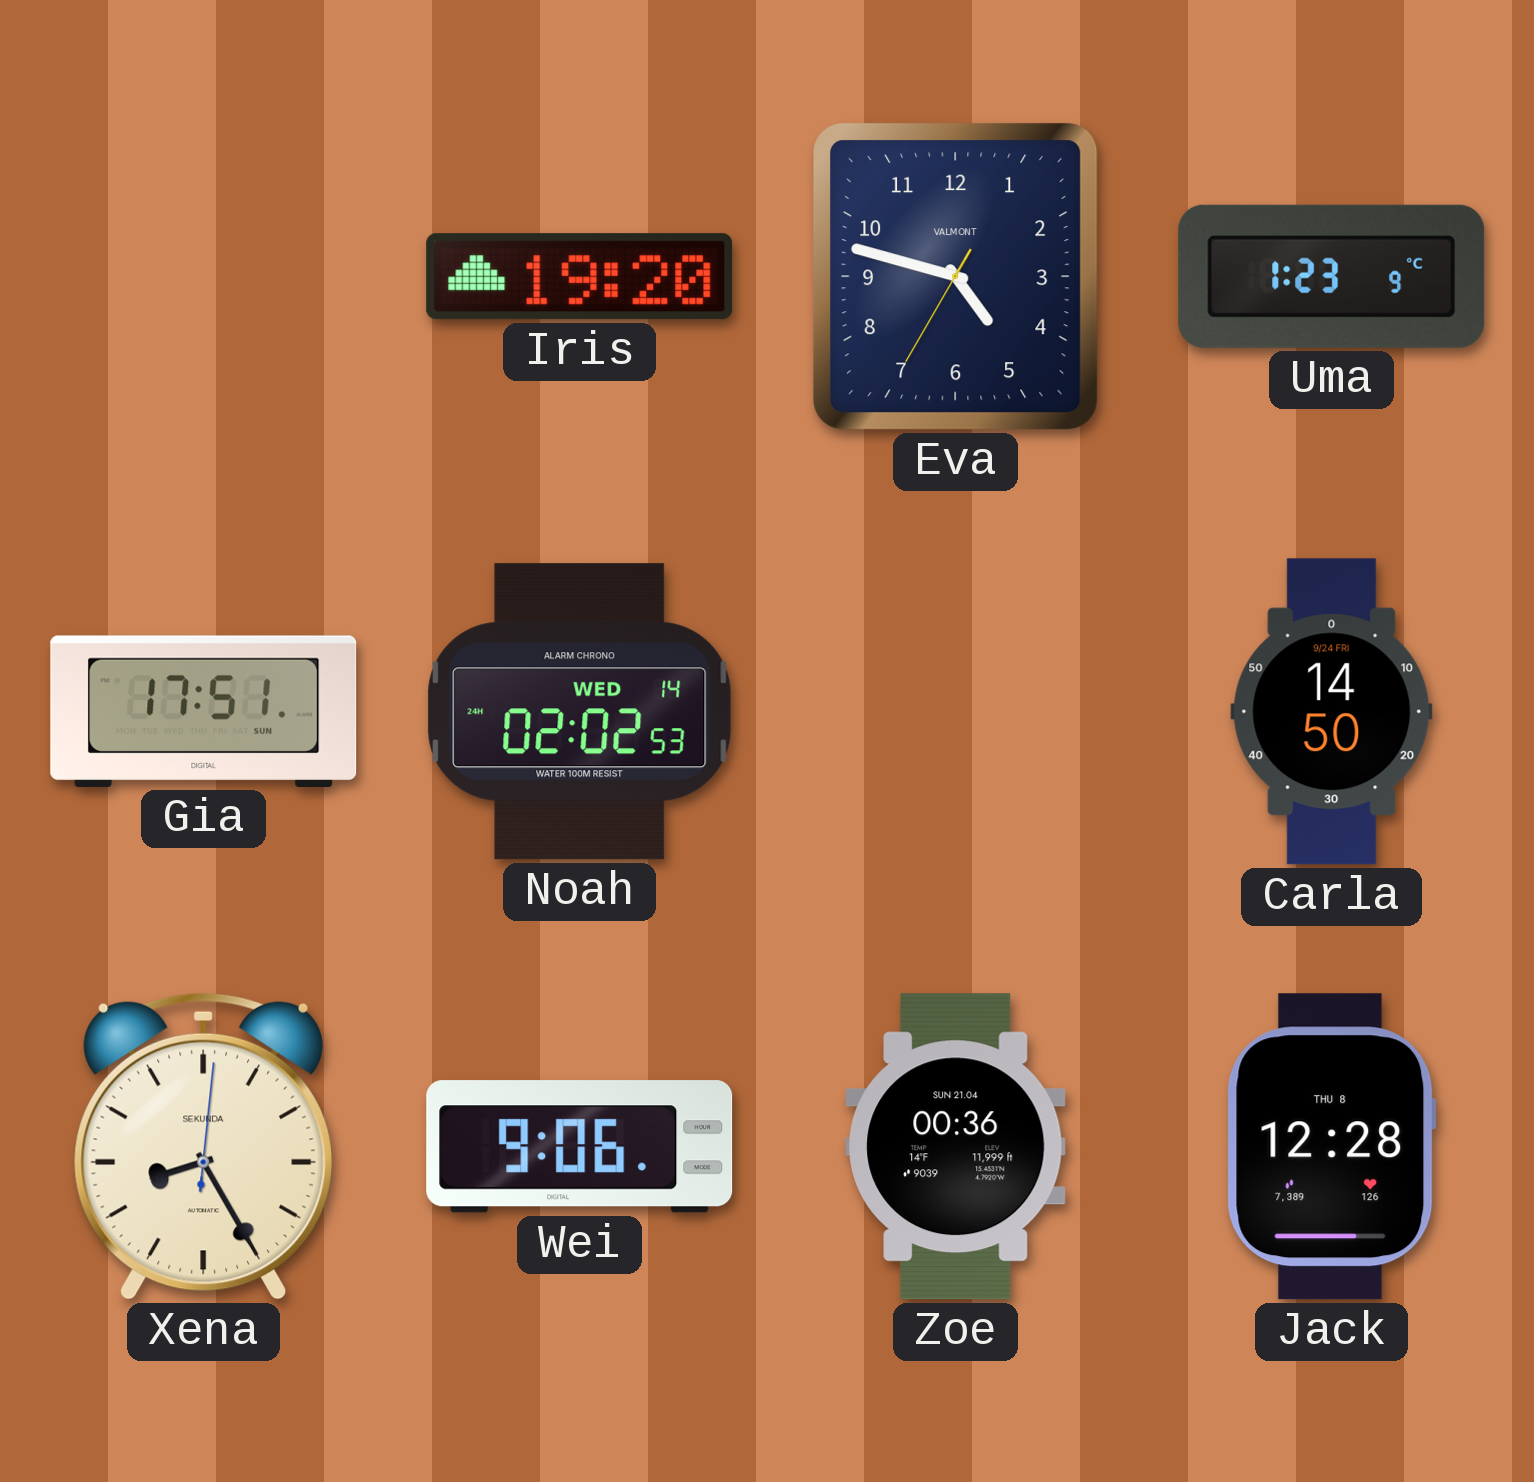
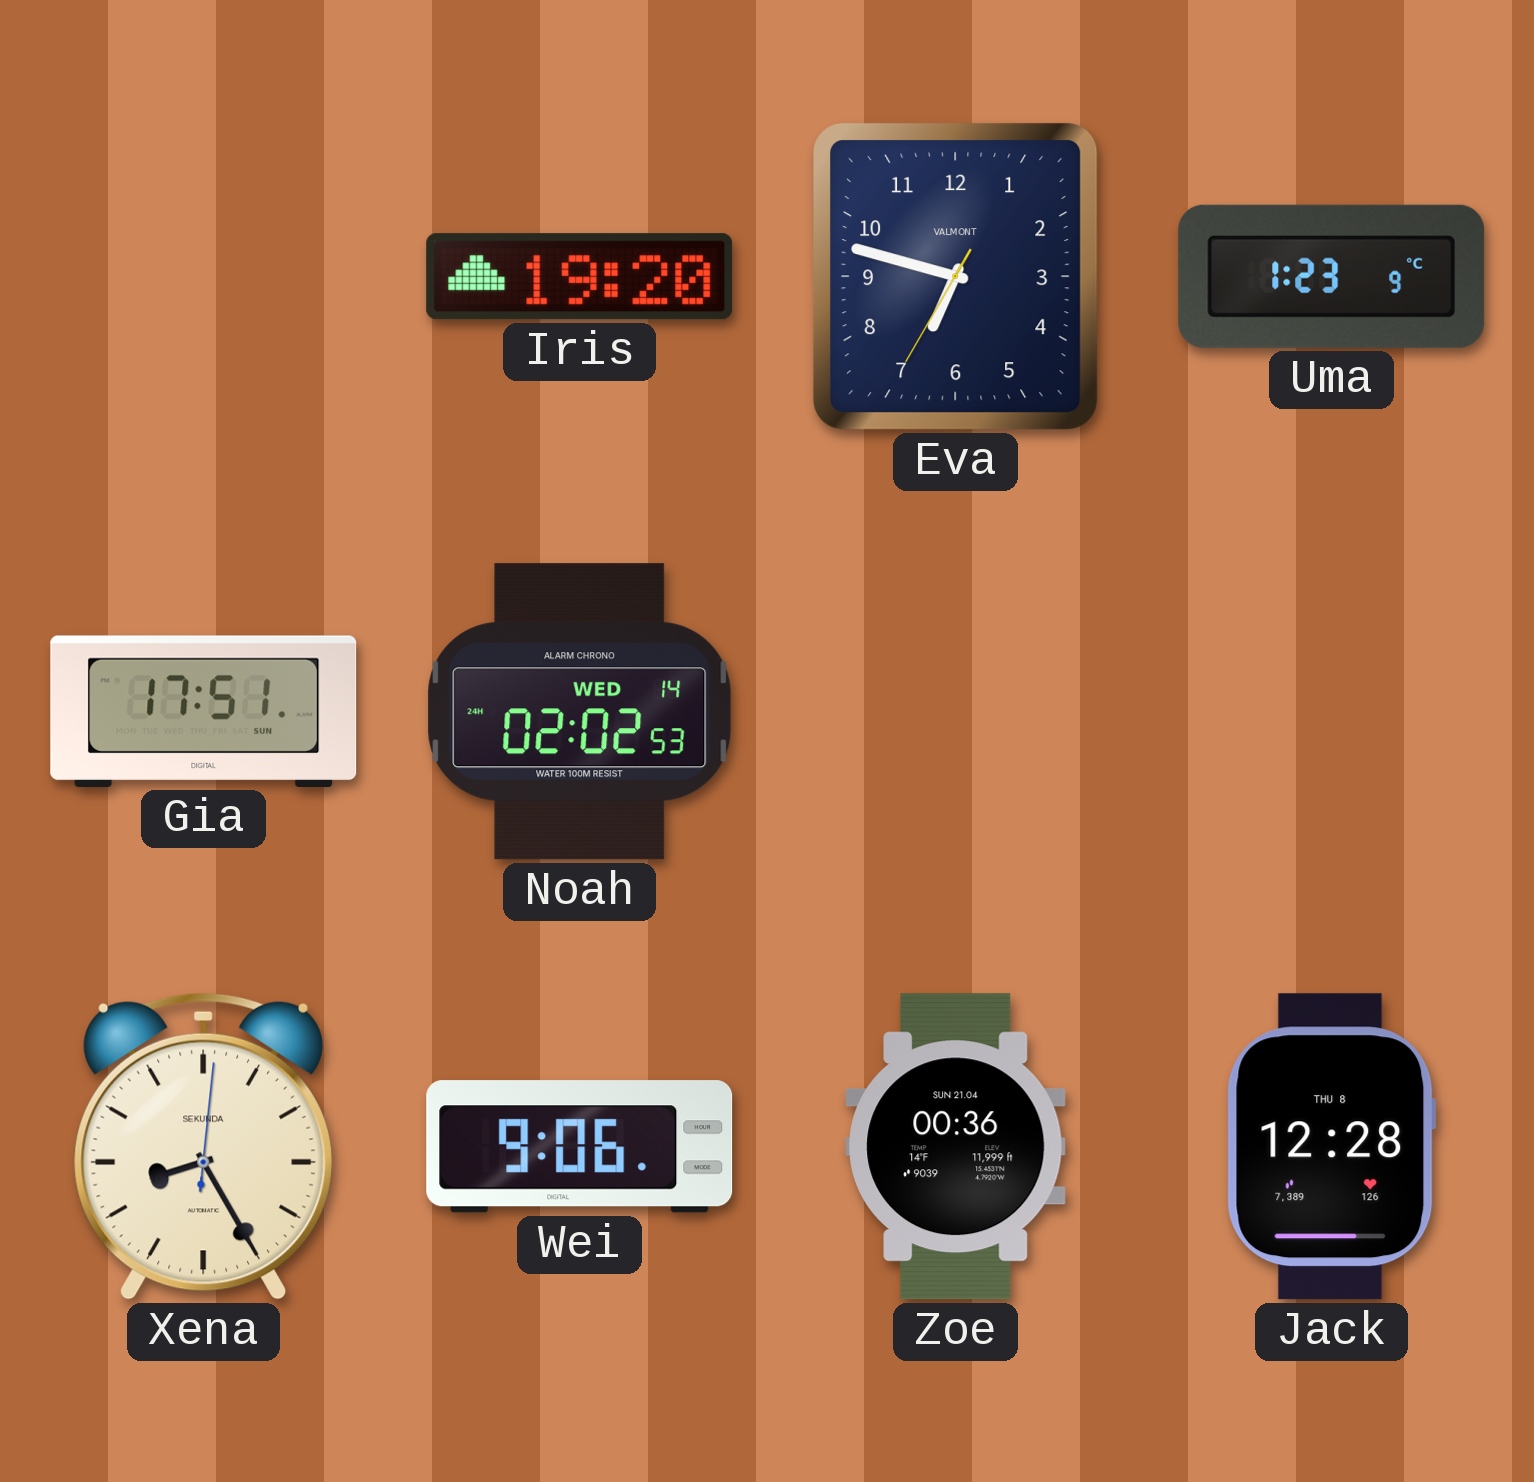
Eva: 4:47 -> 6:47 (955, 276)
Carla: 14:50 -> none (1332, 712)
